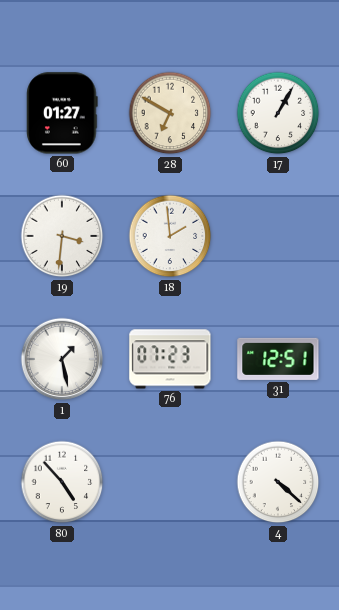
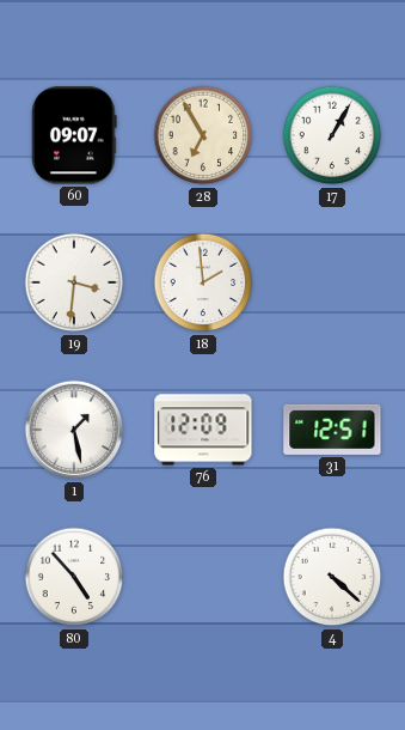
60: 01:27 -> 09:07 (74, 135)
28: 6:50 -> 6:55 (203, 135)
76: 07:23 -> 12:09 (203, 430)
